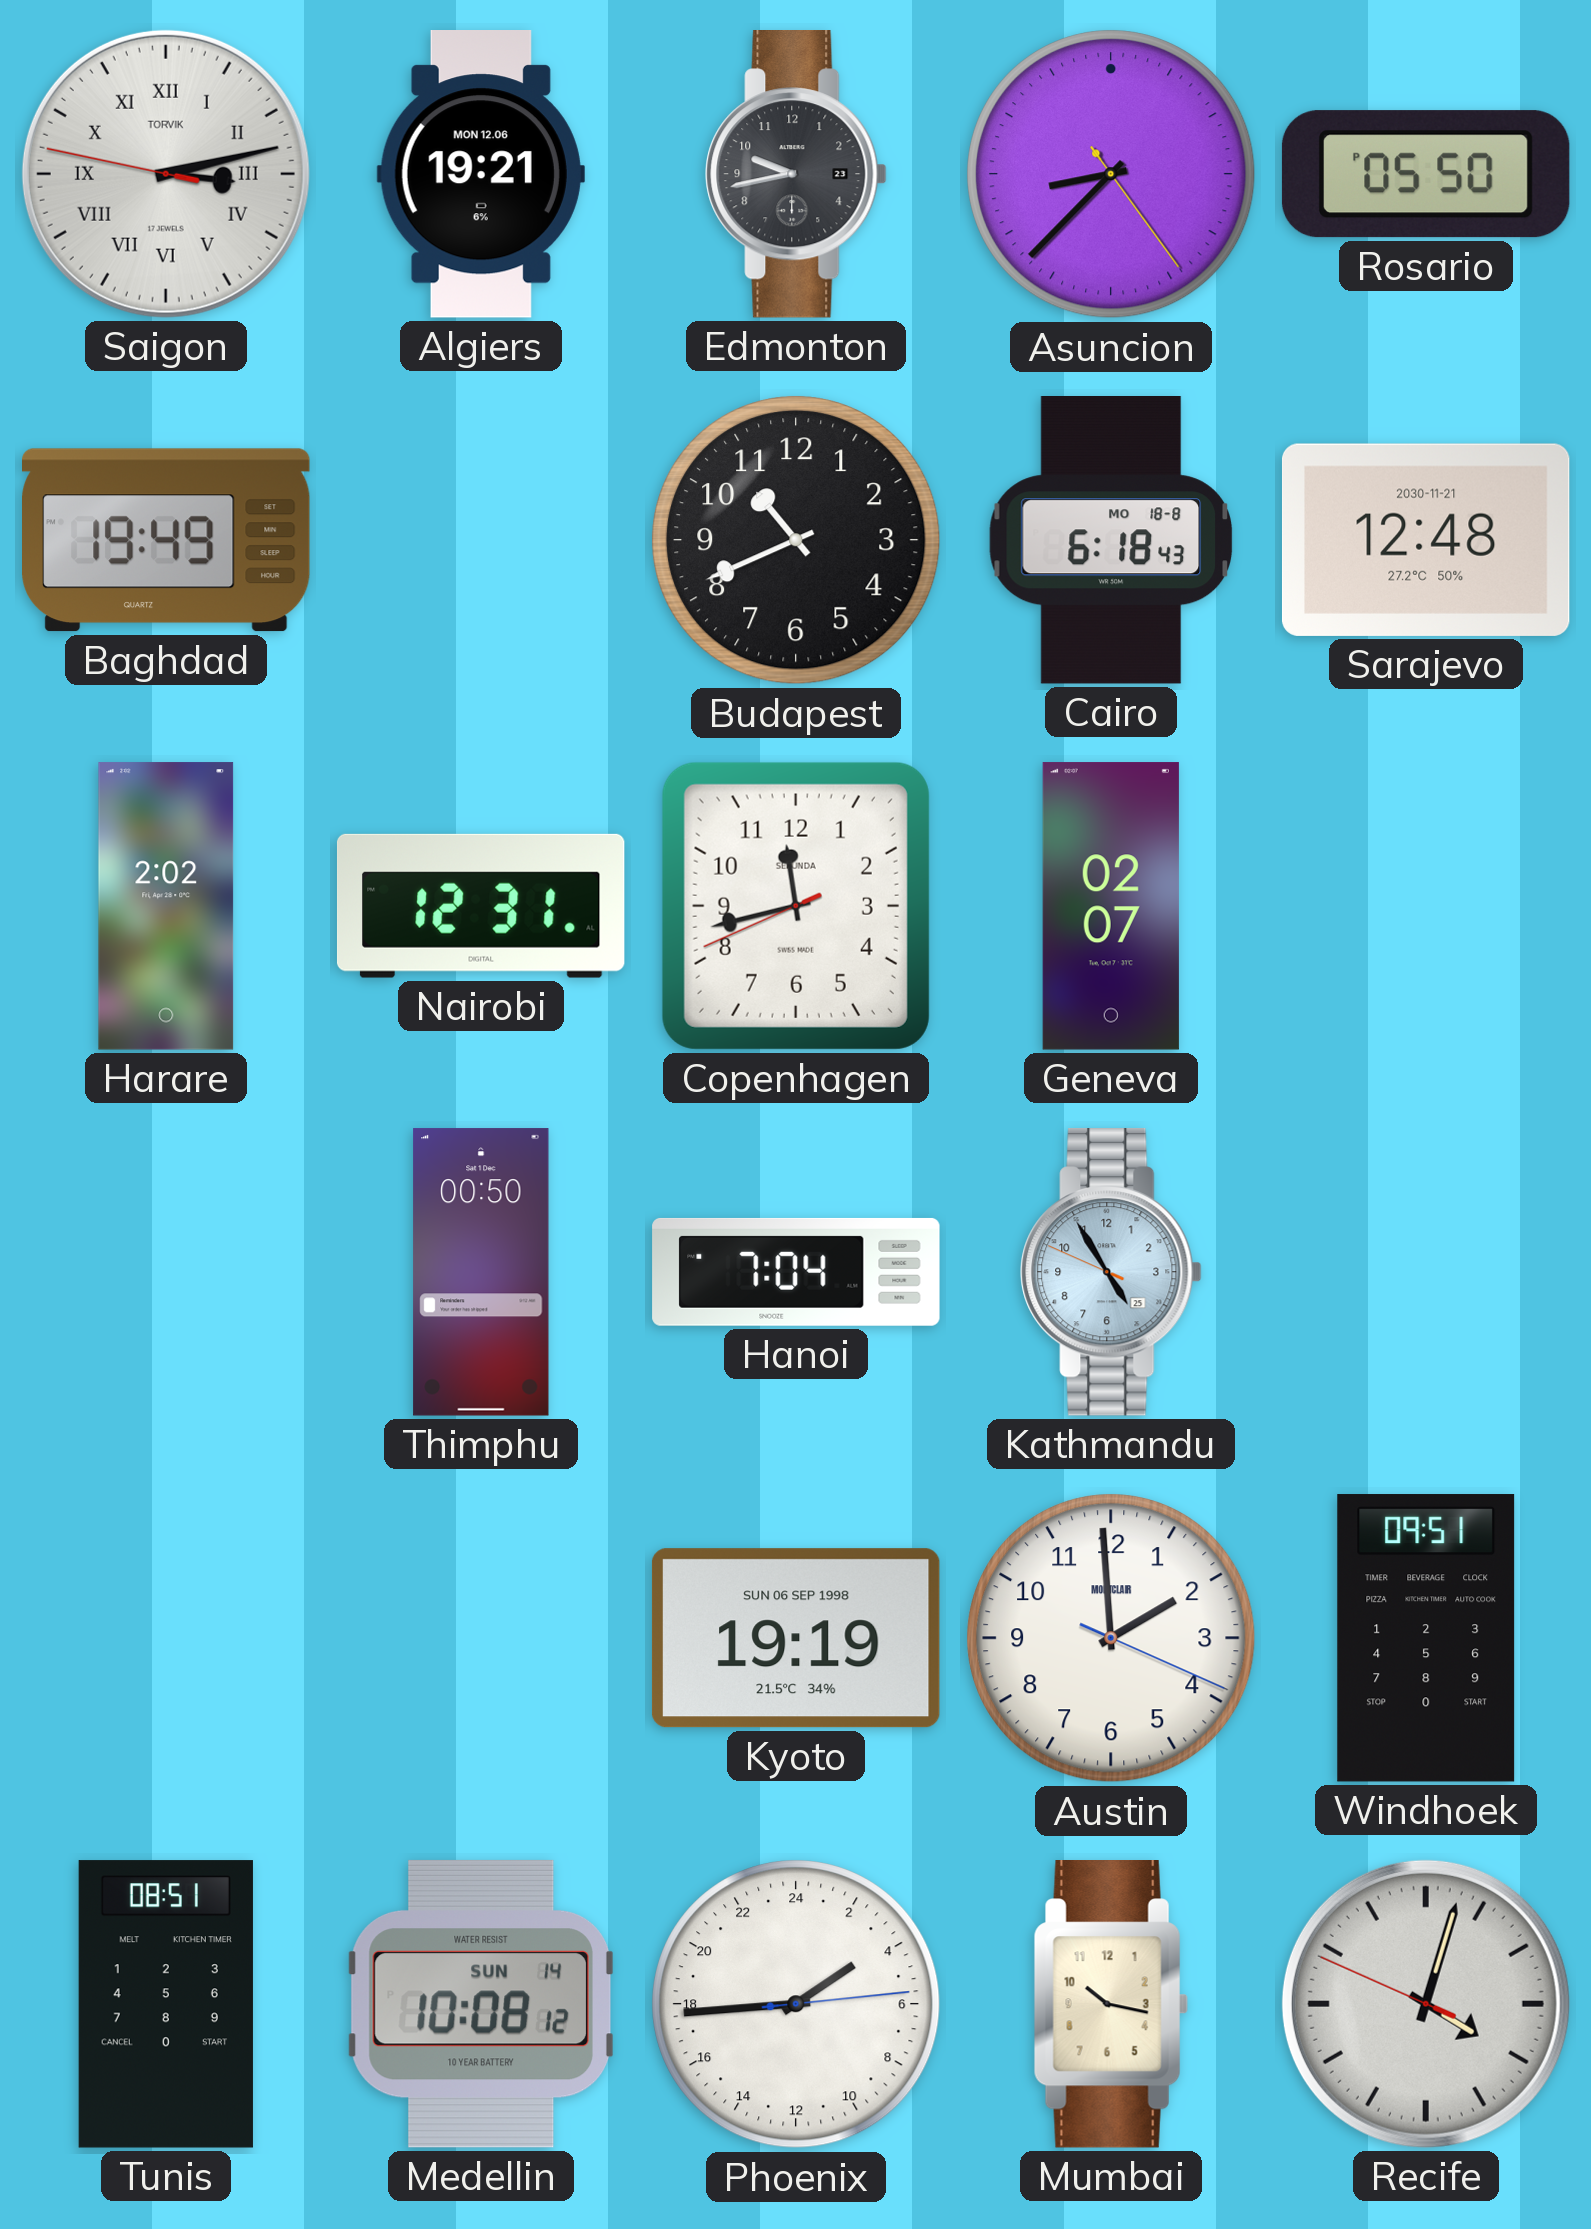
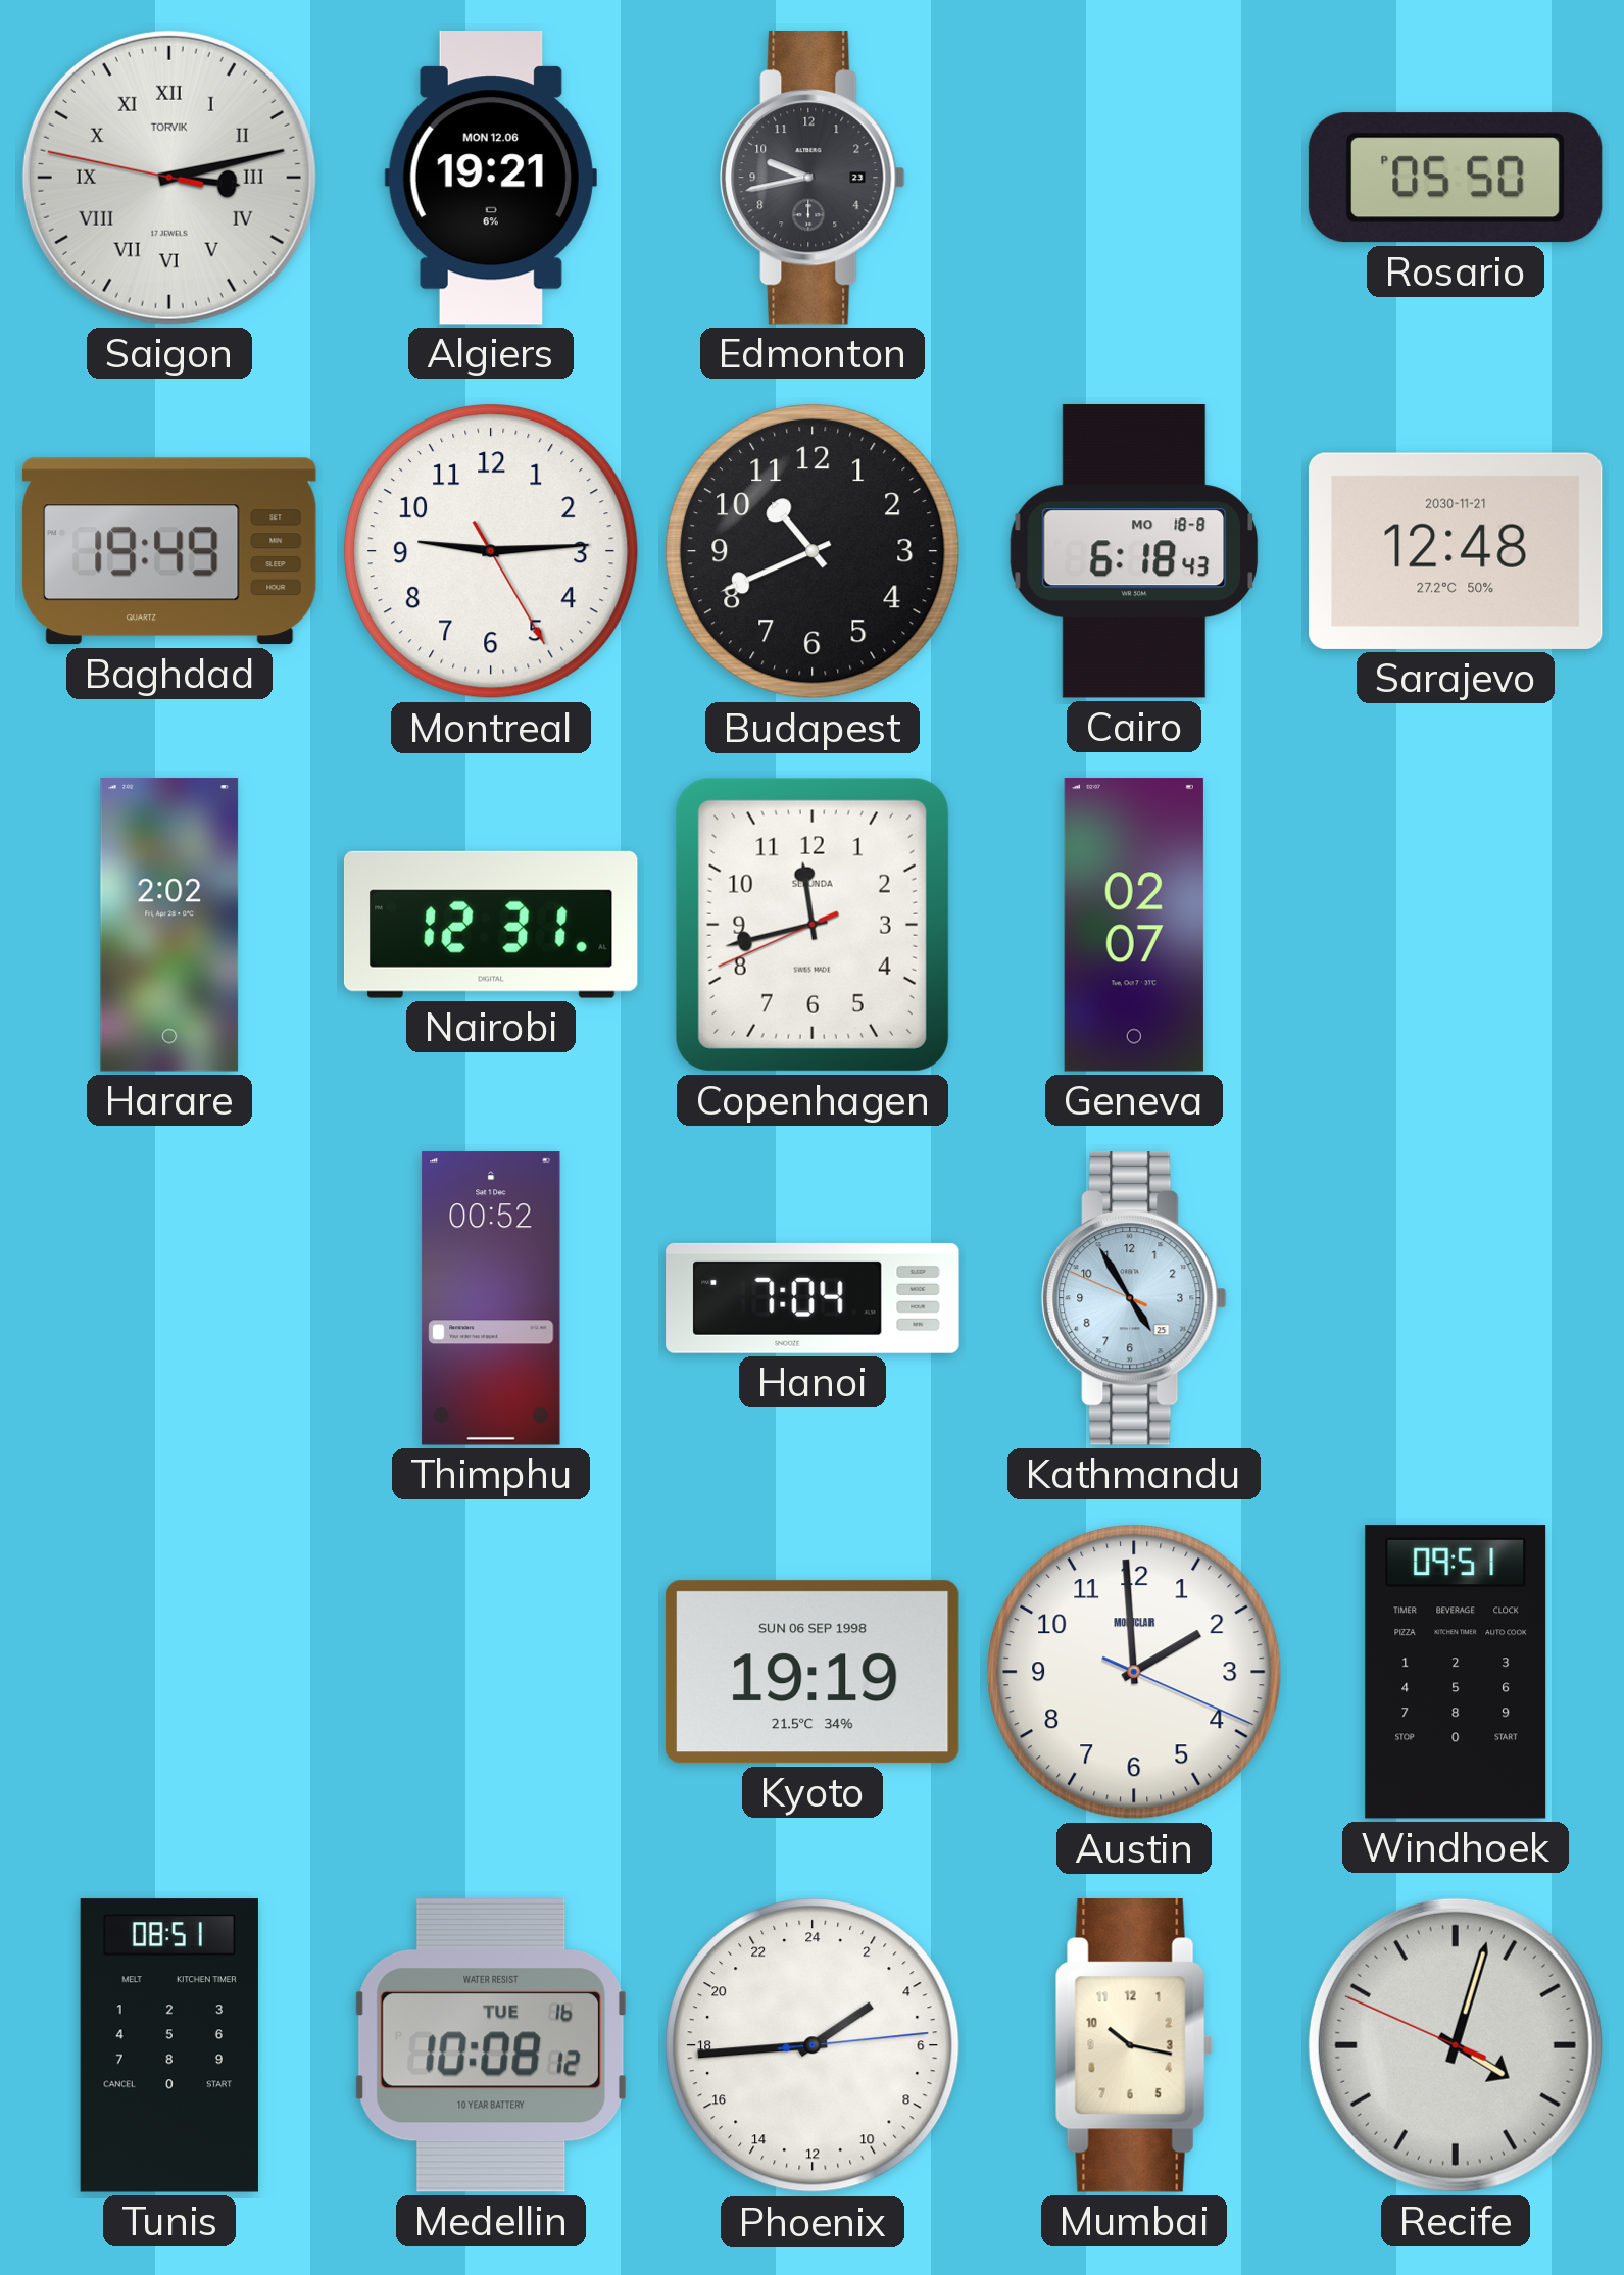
Asuncion: 8:37 -> none (1111, 174)
Montreal: none -> 9:14 (491, 551)
Thimphu: 00:50 -> 00:52 (491, 1298)
Medellin date: SUN 14 -> TUE 16 (491, 2045)
